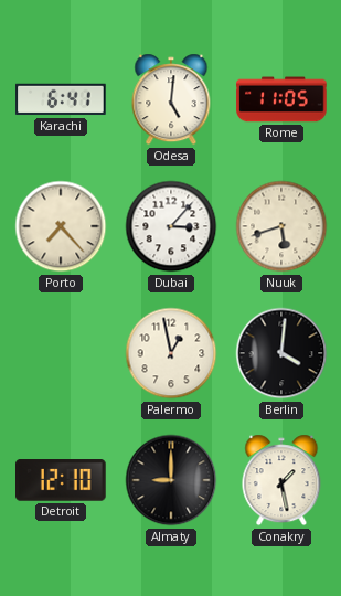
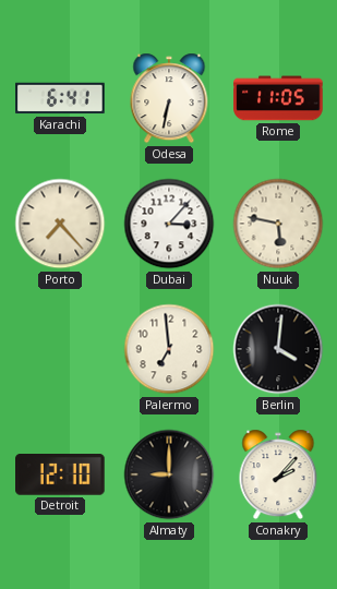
Odesa: 5:01 -> 6:32 (169, 98)
Nuuk: 5:42 -> 5:47 (278, 224)
Palermo: 12:58 -> 6:59 (169, 349)
Conakry: 1:28 -> 2:07 (278, 474)
